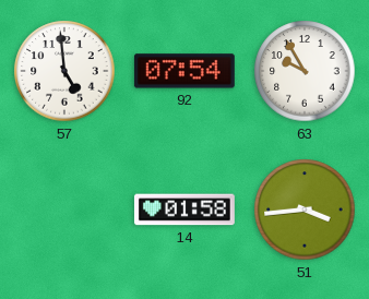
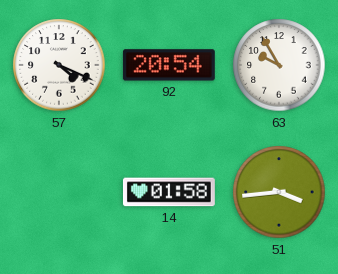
57: 4:59 -> 4:19 (59, 65)
92: 07:54 -> 20:54 (169, 65)
